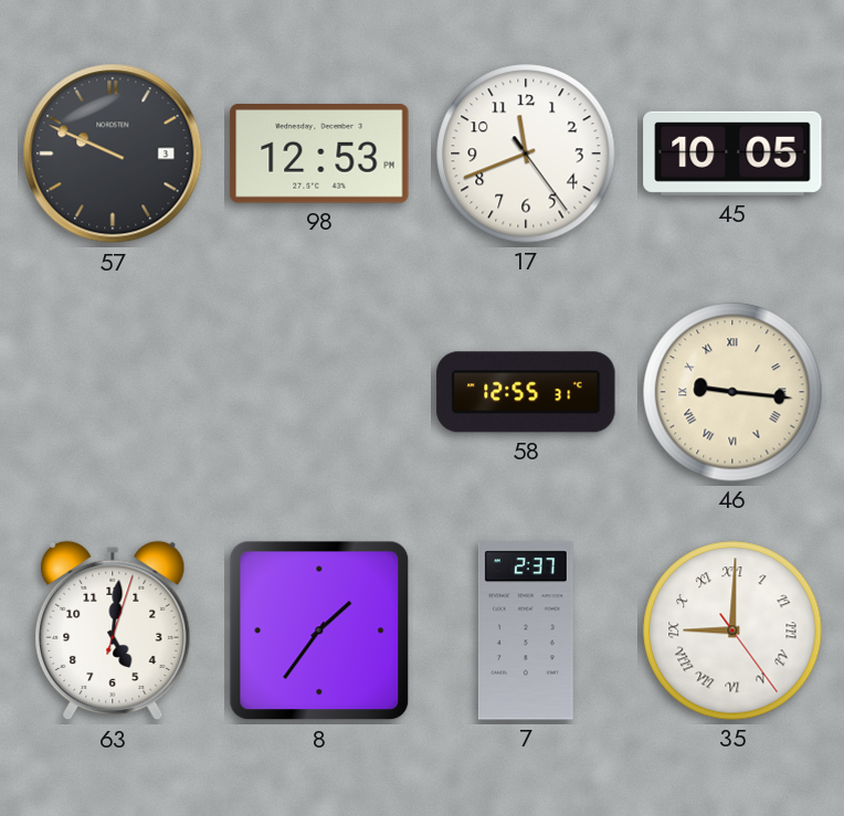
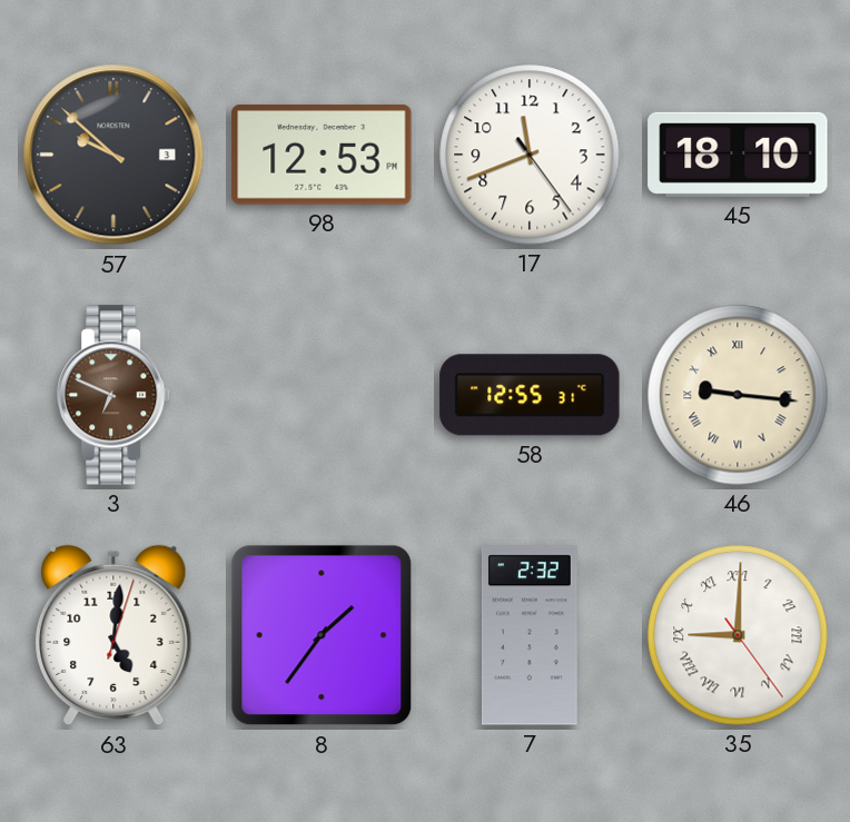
57: 9:49 -> 9:52 (113, 155)
45: 10:05 -> 18:10 (738, 155)
3: none -> 6:49 (115, 395)
7: 2:37 -> 2:32 (530, 635)
